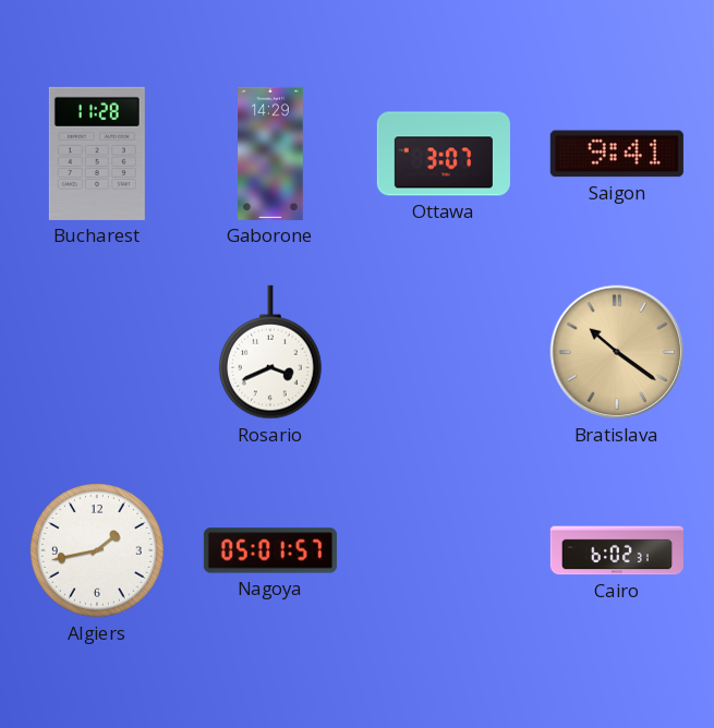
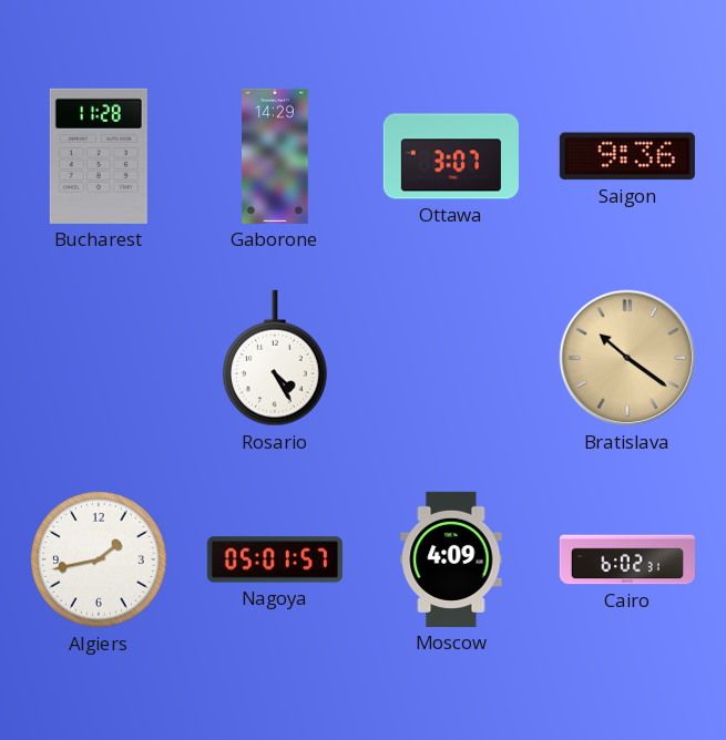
Saigon: 9:41 -> 9:36 (627, 156)
Rosario: 3:41 -> 4:25 (275, 358)
Moscow: none -> 4:09 (451, 559)
